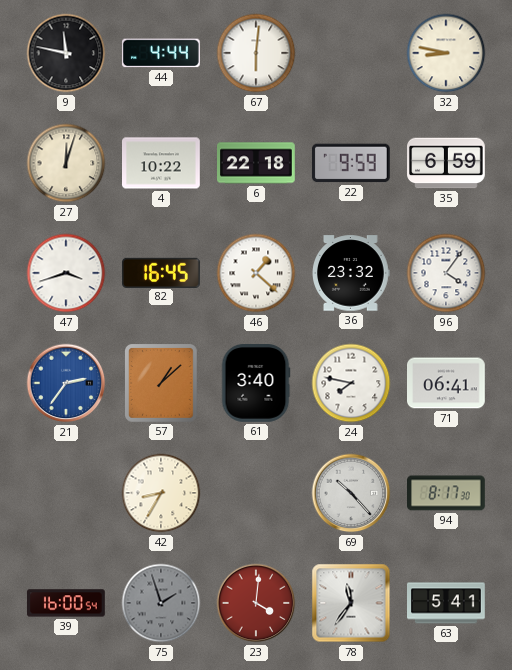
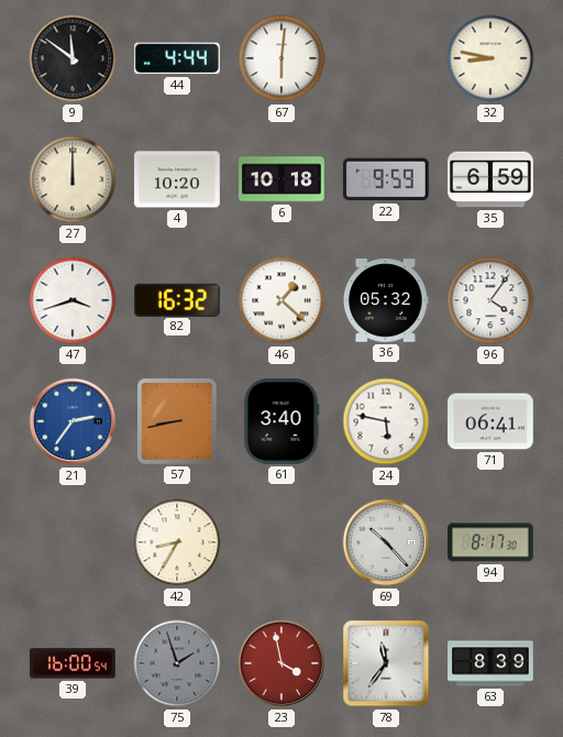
9: 11:47 -> 11:51 (73, 58)
27: 12:03 -> 12:00 (73, 179)
4: 10:22 -> 10:20 (178, 179)
6: 22:18 -> 10:18 (283, 179)
82: 16:45 -> 16:32 (178, 299)
36: 23:32 -> 05:32 (386, 300)
57: 1:08 -> 8:43 (178, 422)
24: 7:47 -> 5:47 (386, 421)
23: 4:01 -> 3:58 (281, 663)
63: 5:41 -> 8:39 (492, 663)
